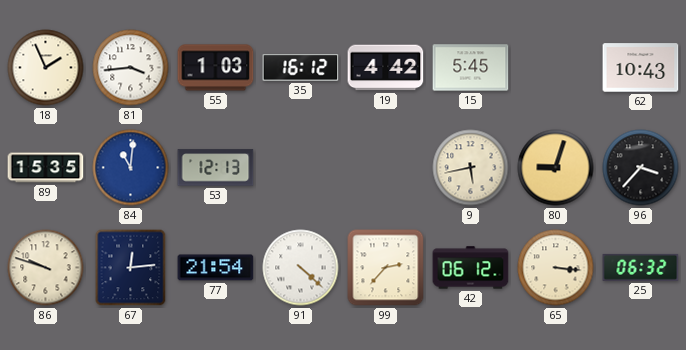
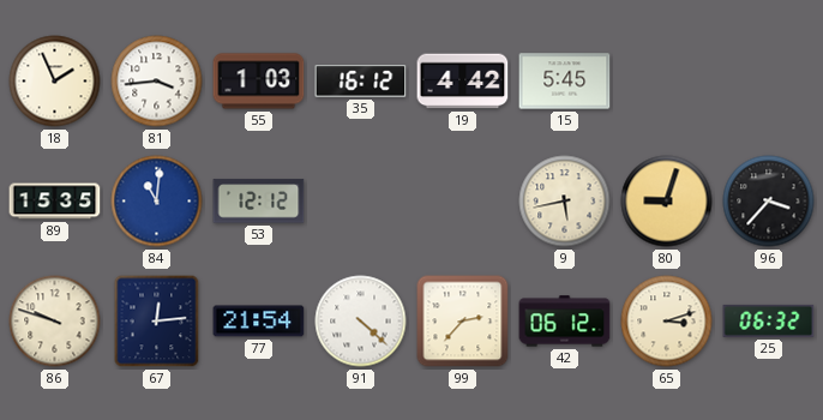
62: 10:43 -> none (641, 68)
53: 12:13 -> 12:12 (259, 202)
65: 3:16 -> 3:12 (667, 322)
